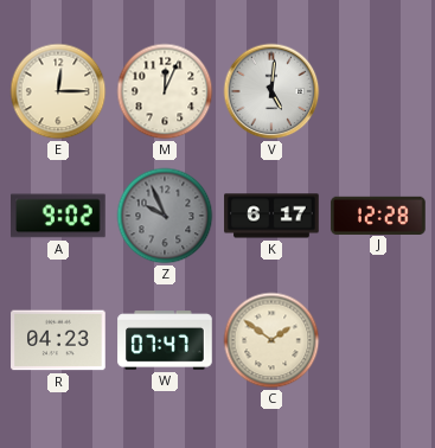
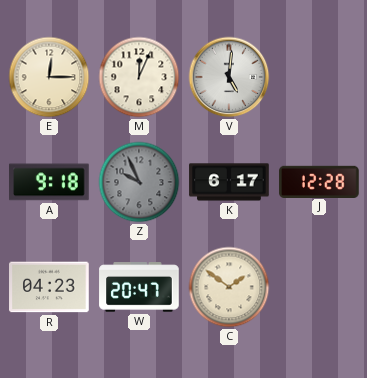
A: 9:02 -> 9:18 (49, 182)
W: 07:47 -> 20:47 (139, 287)
